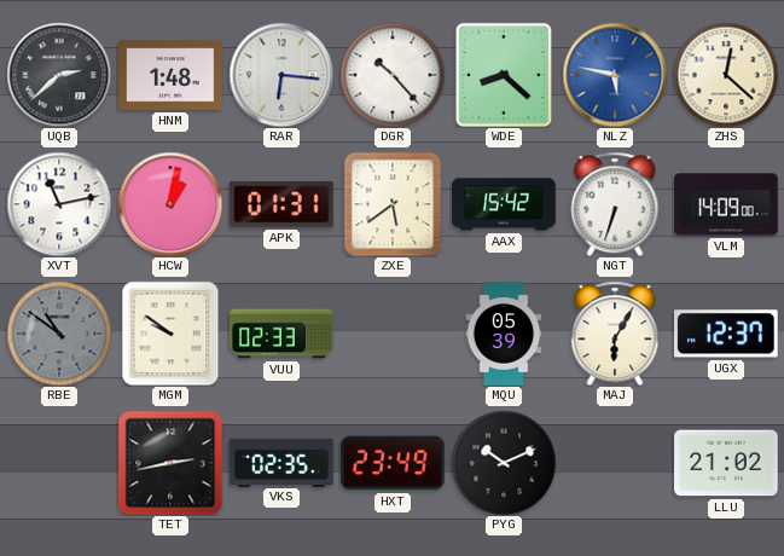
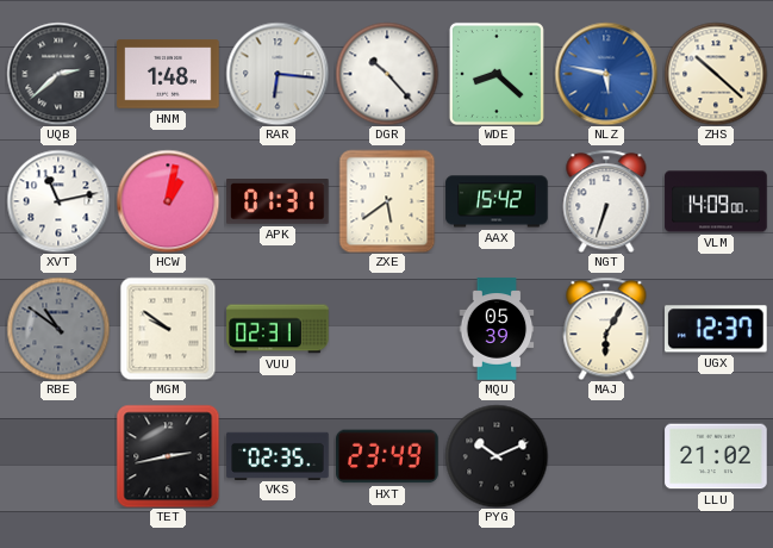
ZHS: 12:22 -> 10:22 (716, 74)
VUU: 02:33 -> 02:31 (278, 329)
